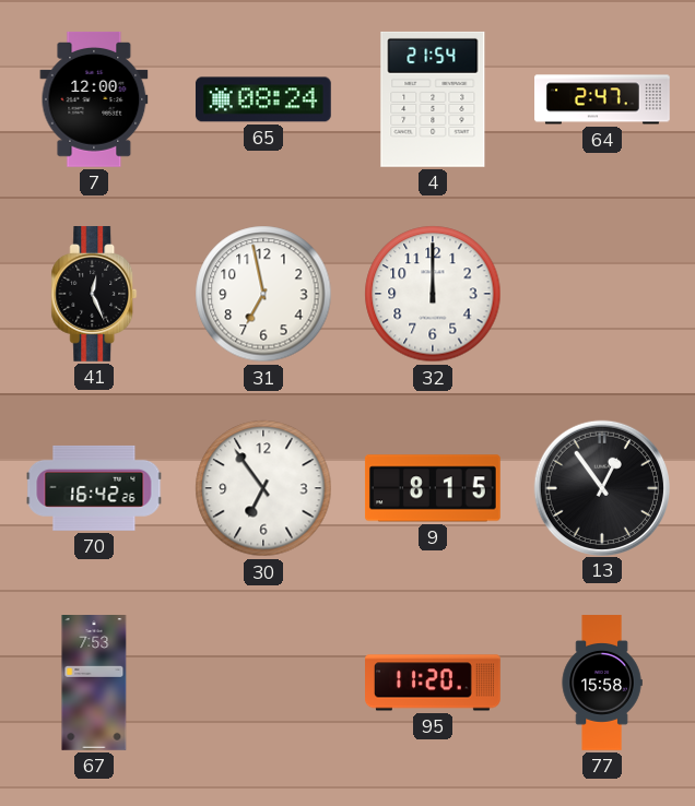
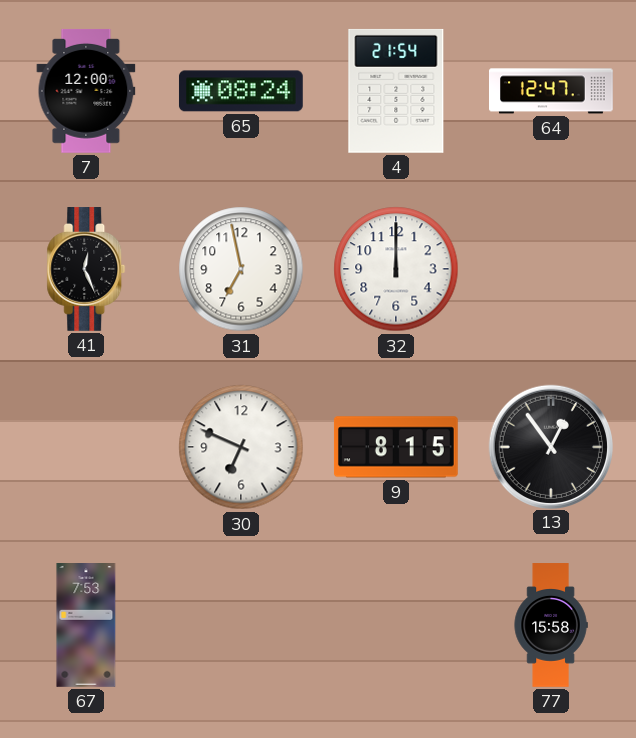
64: 2:47 -> 12:47 (552, 91)
70: 16:42 -> none (94, 488)
30: 6:54 -> 6:49 (241, 447)
95: 11:20 -> none (434, 683)
